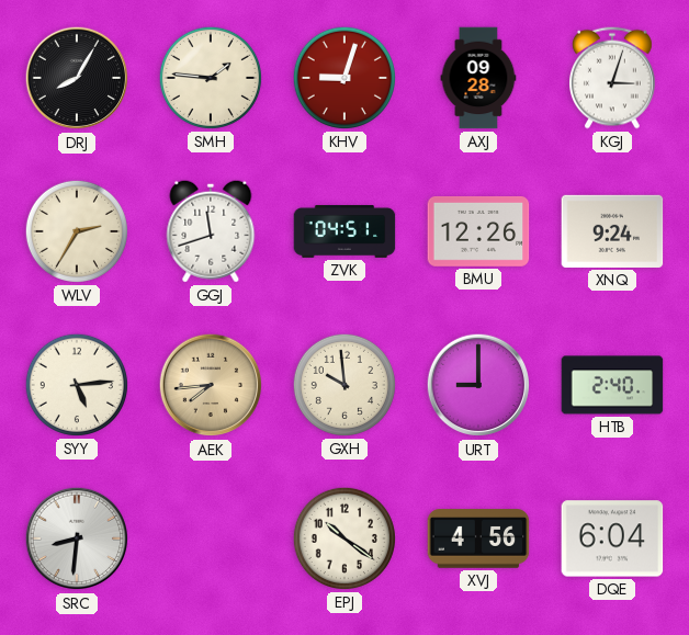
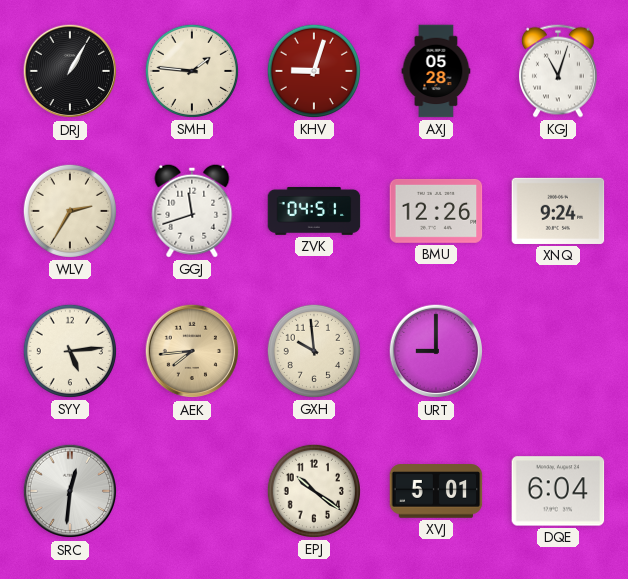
DRJ: 8:05 -> 1:05 (70, 71)
AXJ: 09:28 -> 05:28 (436, 71)
KGJ: 3:03 -> 11:03 (559, 71)
HTB: 2:40 -> none (612, 385)
SRC: 8:31 -> 12:31 (70, 491)
XVJ: 4:56 -> 5:01 (436, 491)
